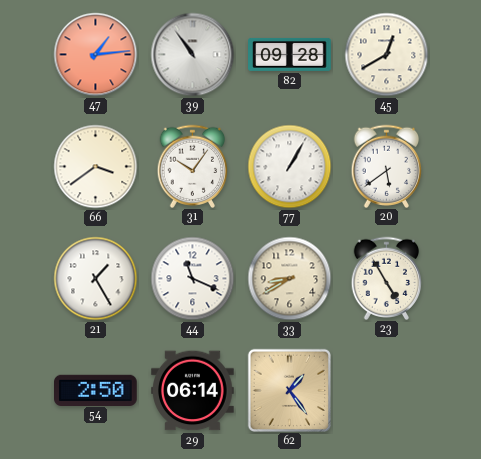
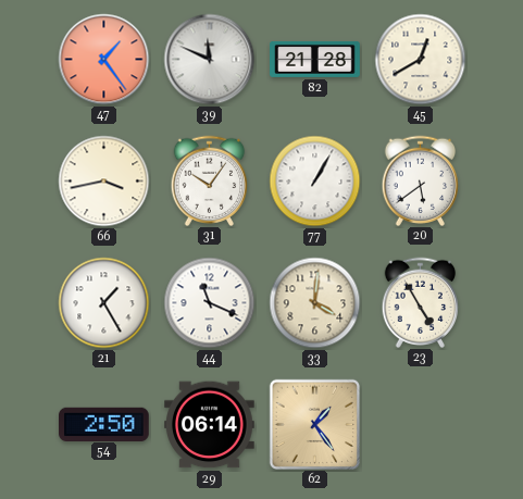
47: 1:14 -> 1:24 (104, 60)
39: 10:54 -> 11:49 (210, 60)
82: 09:28 -> 21:28 (315, 59)
66: 3:39 -> 3:43 (104, 182)
33: 8:40 -> 4:01 (315, 303)
